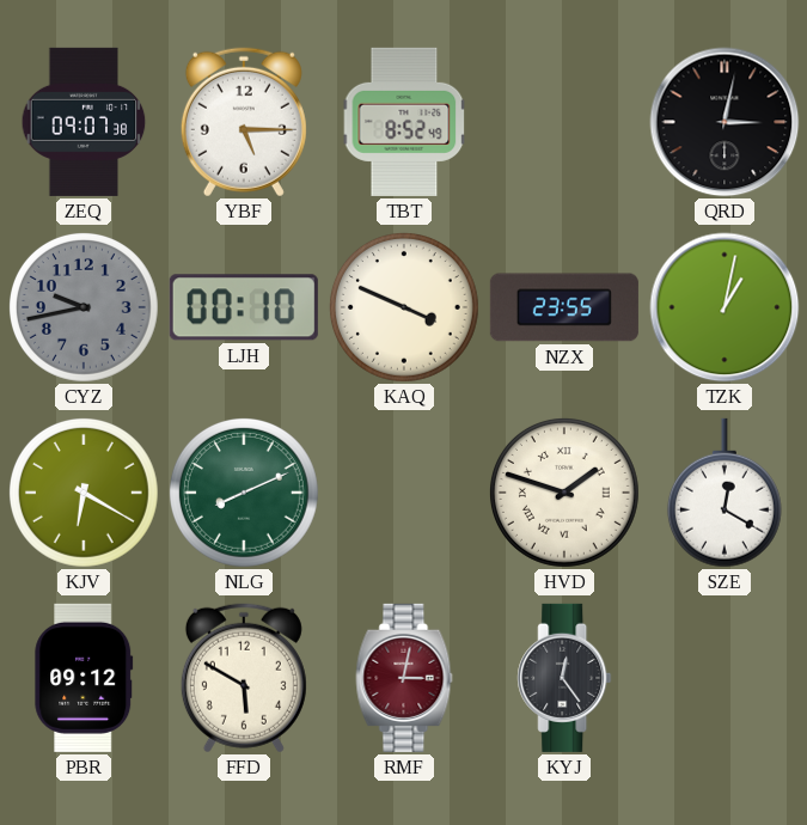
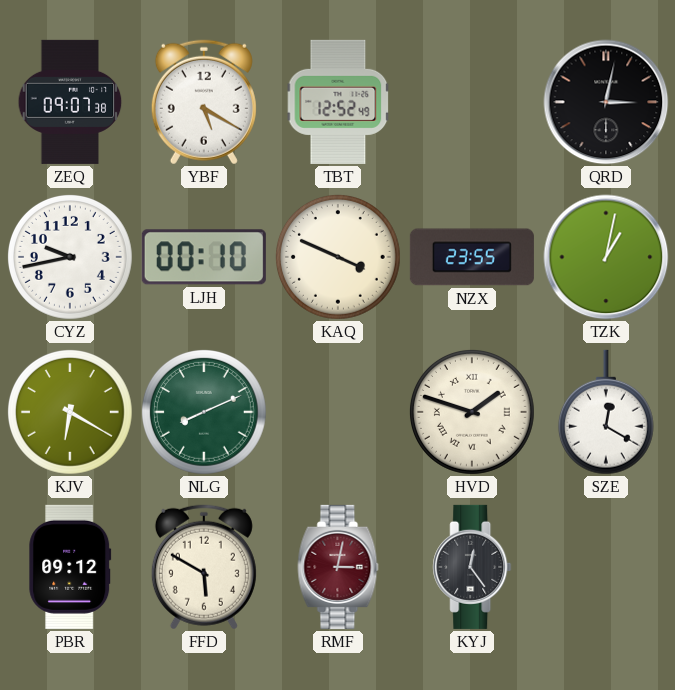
YBF: 5:15 -> 5:20 (204, 102)
TBT: 8:52 -> 12:52 (338, 102)
CYZ dial: grey -> white (70, 257)
